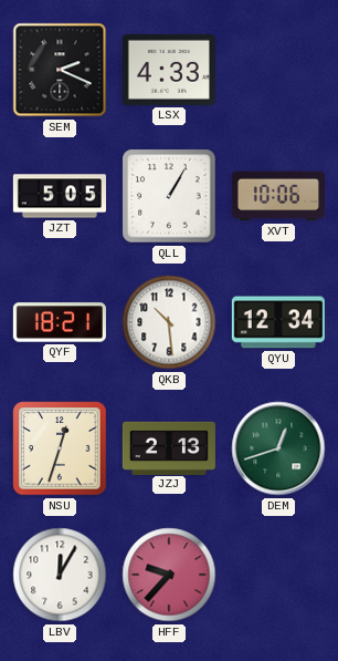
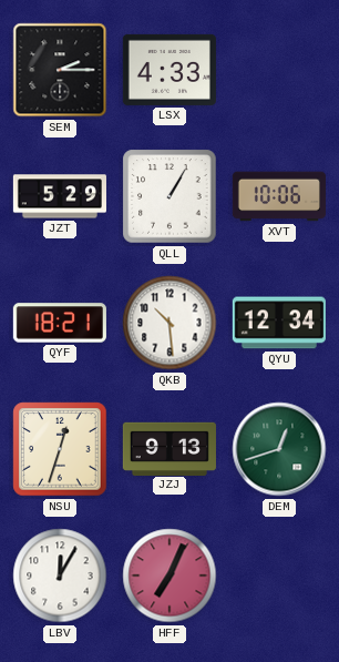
SEM: 2:19 -> 2:15 (60, 70)
JZT: 5:05 -> 5:29 (60, 196)
JZJ: 2:13 -> 9:13 (169, 448)
HFF: 9:37 -> 7:04 (169, 576)
